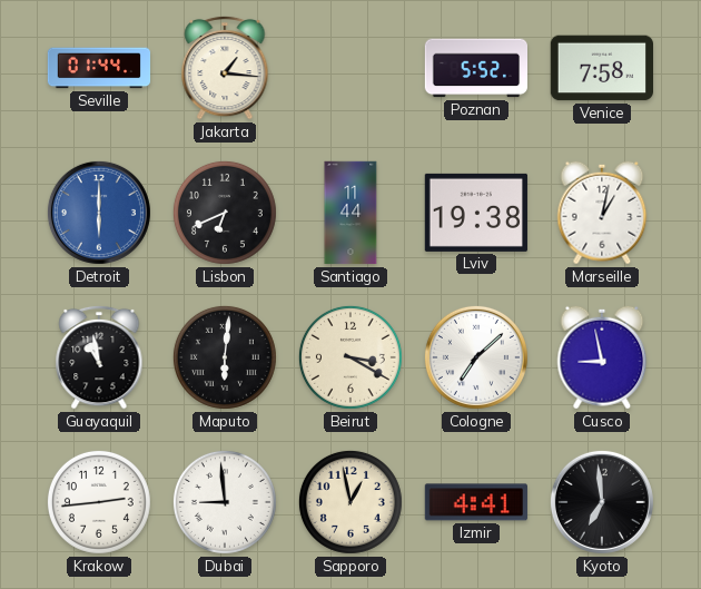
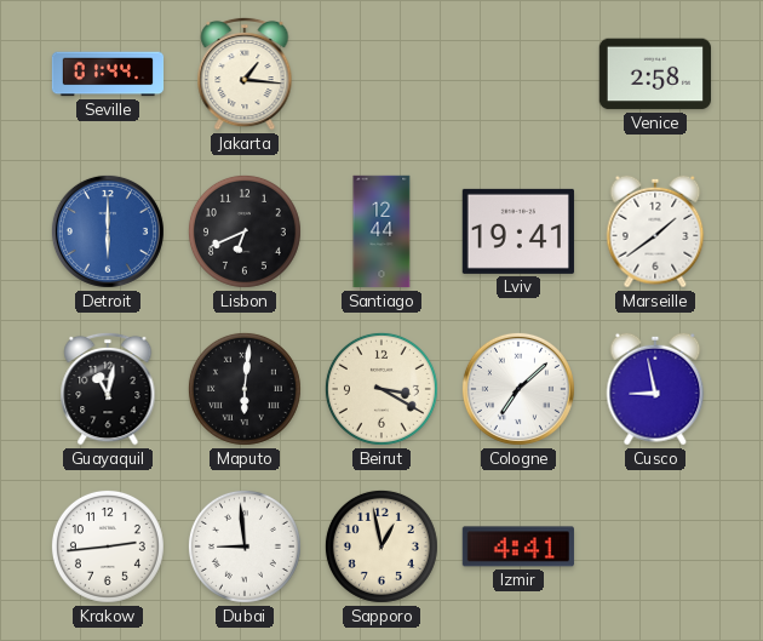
Poznan: 5:52 -> none (475, 68)
Venice: 7:58 -> 2:58 (654, 74)
Santiago: 11:44 -> 12:44 (381, 231)
Lviv: 19:38 -> 19:41 (518, 231)
Marseille: 1:02 -> 1:39 (655, 231)
Guayaquil: 10:58 -> 11:02 (108, 389)
Kyoto: 6:59 -> none (602, 502)
